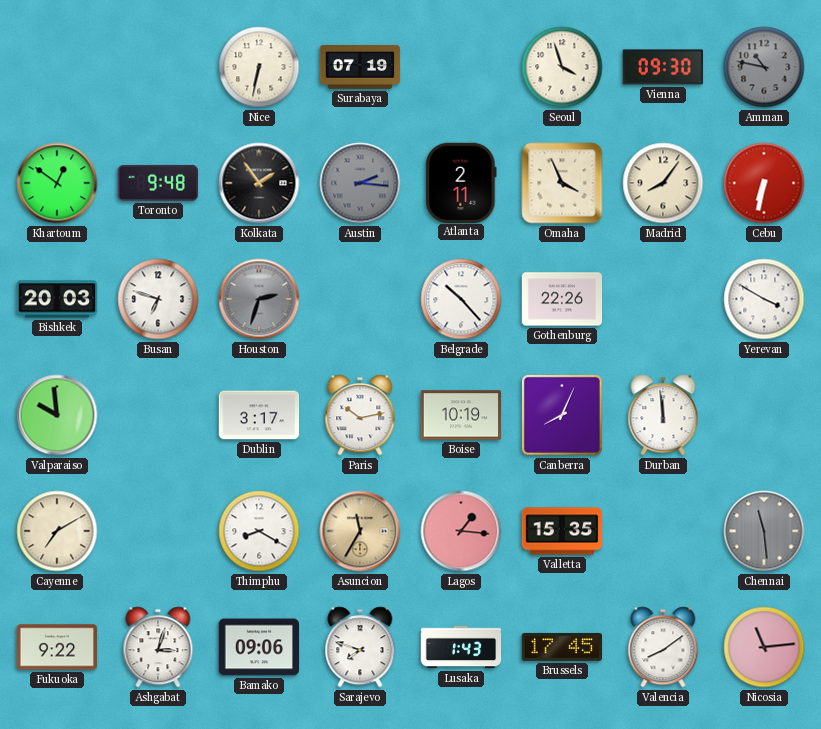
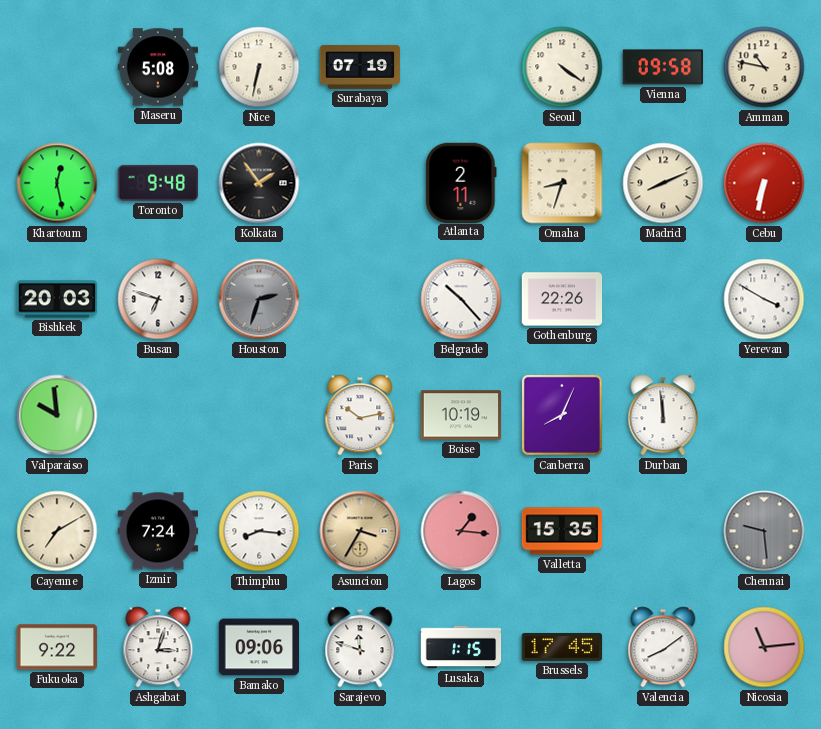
Maseru: none -> 5:08 (158, 67)
Seoul: 3:57 -> 4:21 (562, 67)
Vienna: 09:30 -> 09:58 (662, 67)
Amman dial: grey -> cream (764, 67)
Khartoum: 12:51 -> 12:28 (57, 183)
Austin: 2:16 -> none (360, 183)
Omaha: 3:56 -> 8:33 (562, 183)
Madrid: 8:06 -> 8:11 (663, 183)
Dublin: 3:17 -> none (259, 415)
Izmir: none -> 7:24 (158, 531)
Thimphu: 8:20 -> 8:16 (259, 531)
Asuncion: 11:35 -> 3:35 (360, 531)
Chennai: 11:29 -> 9:29 (764, 531)
Sarajevo: 7:48 -> 11:48 (360, 647)
Lusaka: 1:43 -> 1:15 (461, 647)
